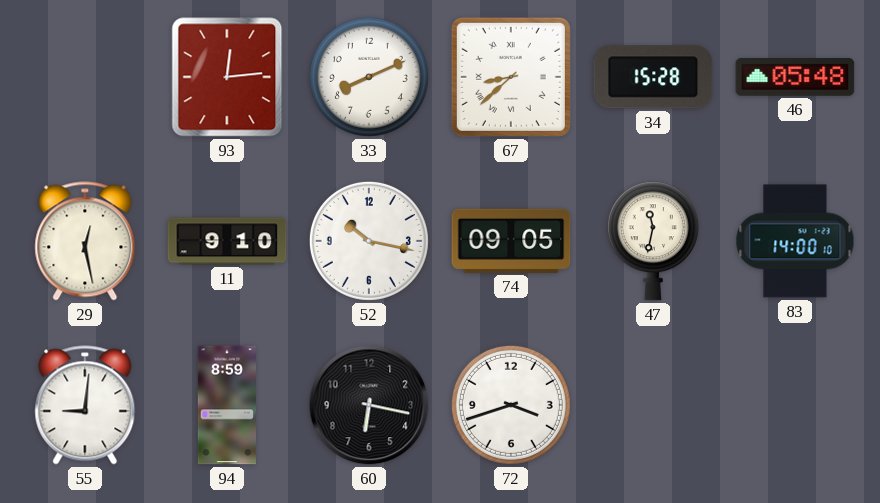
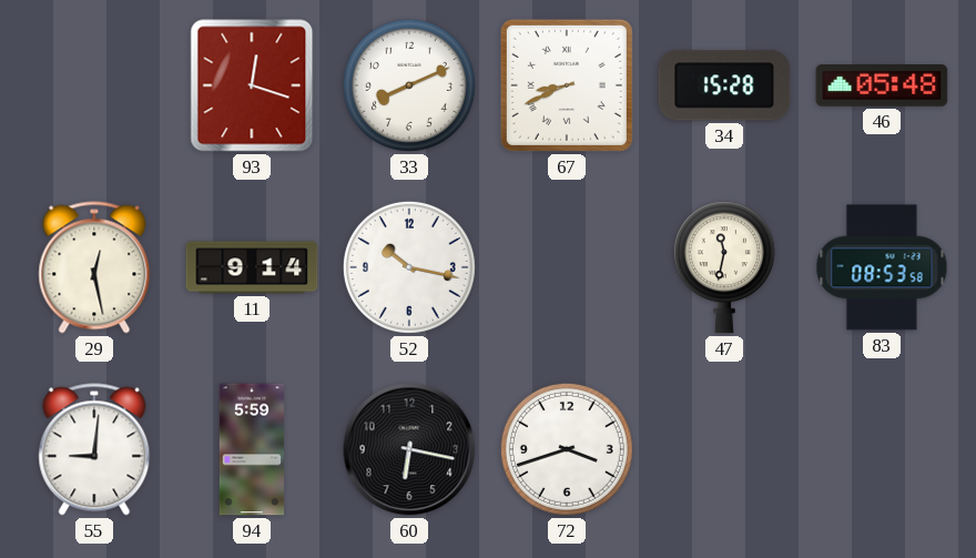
93: 12:14 -> 12:18 (252, 85)
67: 8:38 -> 8:41 (567, 85)
11: 9:10 -> 9:14 (252, 267)
74: 09:05 -> none (511, 241)
83: 14:00 -> 08:53 (882, 267)
94: 8:59 -> 5:59 (252, 449)
